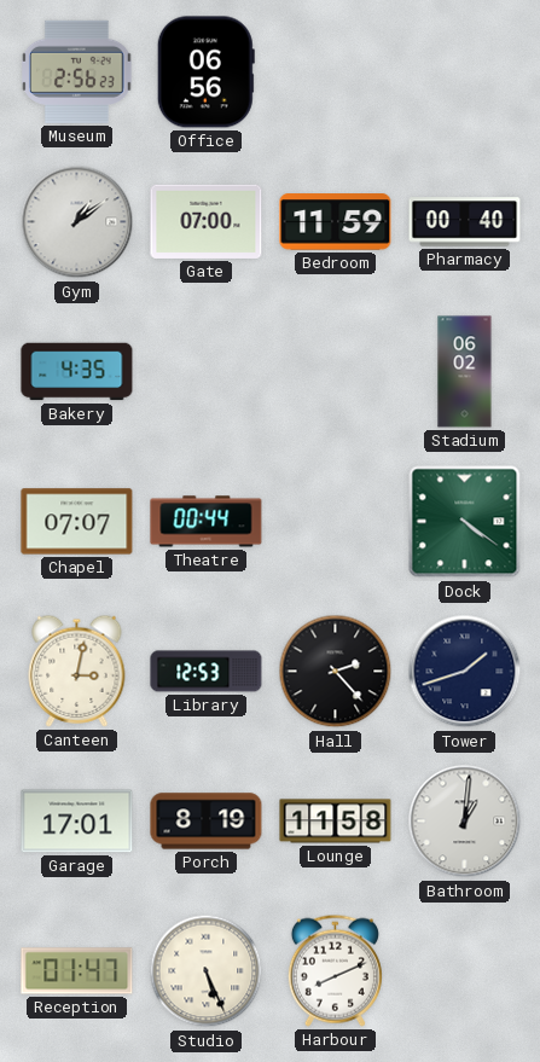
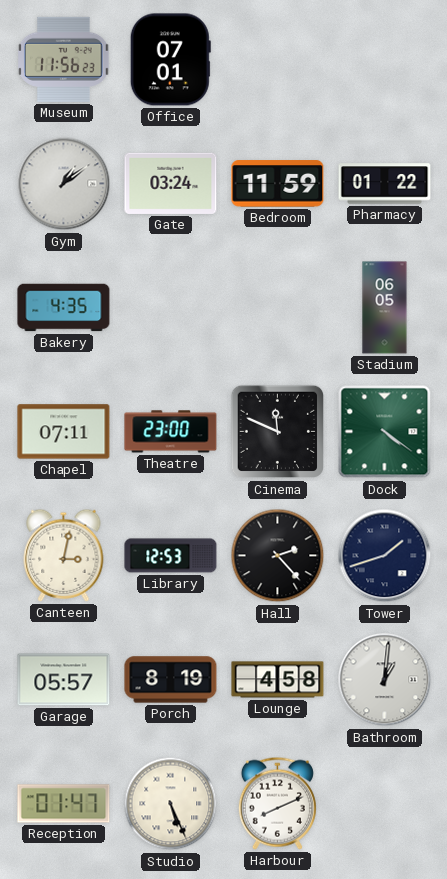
Museum: 2:56 -> 11:56 (64, 59)
Office: 06:56 -> 07:01 (170, 60)
Gate: 07:00 -> 03:24 (171, 183)
Pharmacy: 00:40 -> 01:22 (385, 184)
Stadium: 06:02 -> 06:05 (385, 308)
Chapel: 07:07 -> 07:11 (64, 432)
Theatre: 00:44 -> 23:00 (171, 432)
Cinema: none -> 11:49 (278, 432)
Garage: 17:01 -> 05:57 (64, 680)
Lounge: 11:58 -> 4:58 (278, 680)
